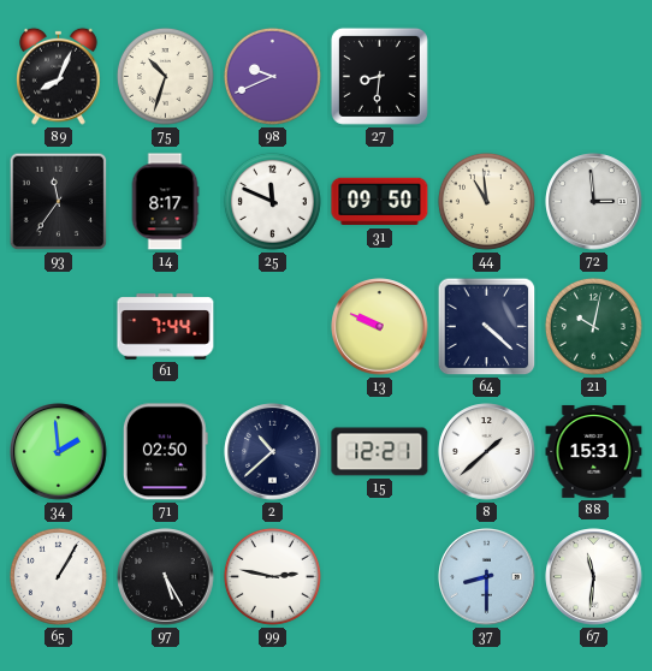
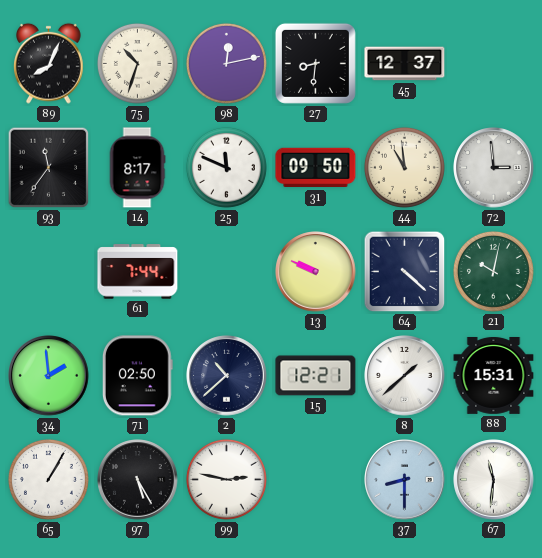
98: 9:41 -> 12:13 (226, 63)
45: none -> 12:37 (405, 64)
